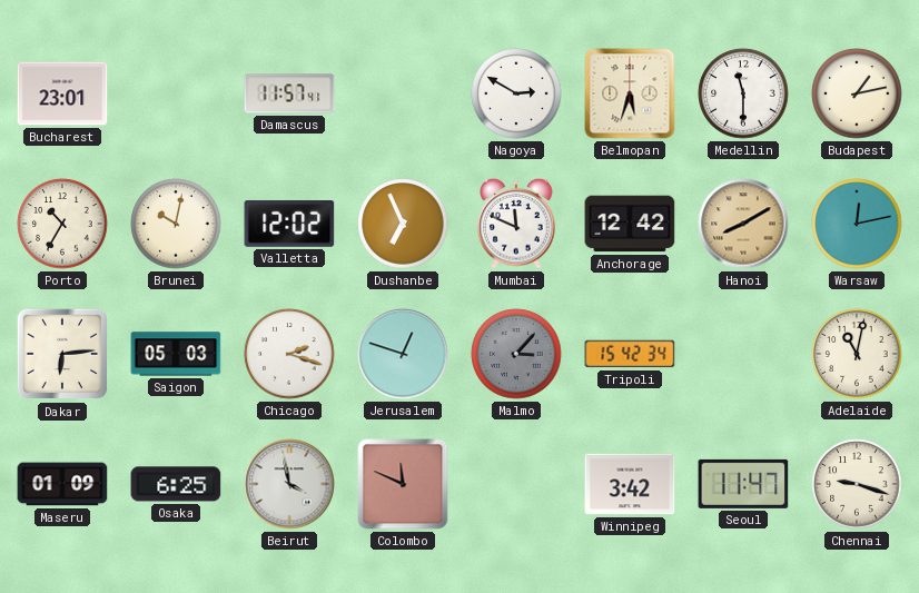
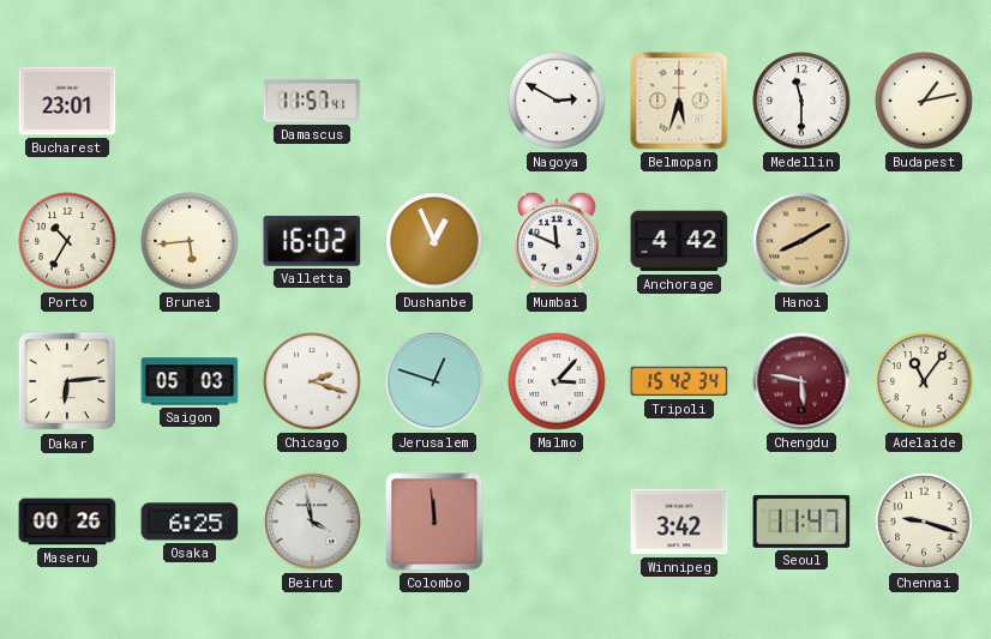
Brunei: 10:02 -> 5:44 (190, 241)
Valletta: 12:02 -> 16:02 (312, 241)
Dushanbe: 6:56 -> 12:56 (434, 241)
Anchorage: 12:42 -> 4:42 (679, 241)
Warsaw: 12:13 -> none (857, 224)
Malmo dial: grey -> white (557, 381)
Chengdu: none -> 5:47 (801, 381)
Adelaide: 11:02 -> 11:06 (924, 381)
Maseru: 01:09 -> 00:26 (67, 522)
Colombo: 11:49 -> 11:59 (434, 522)
